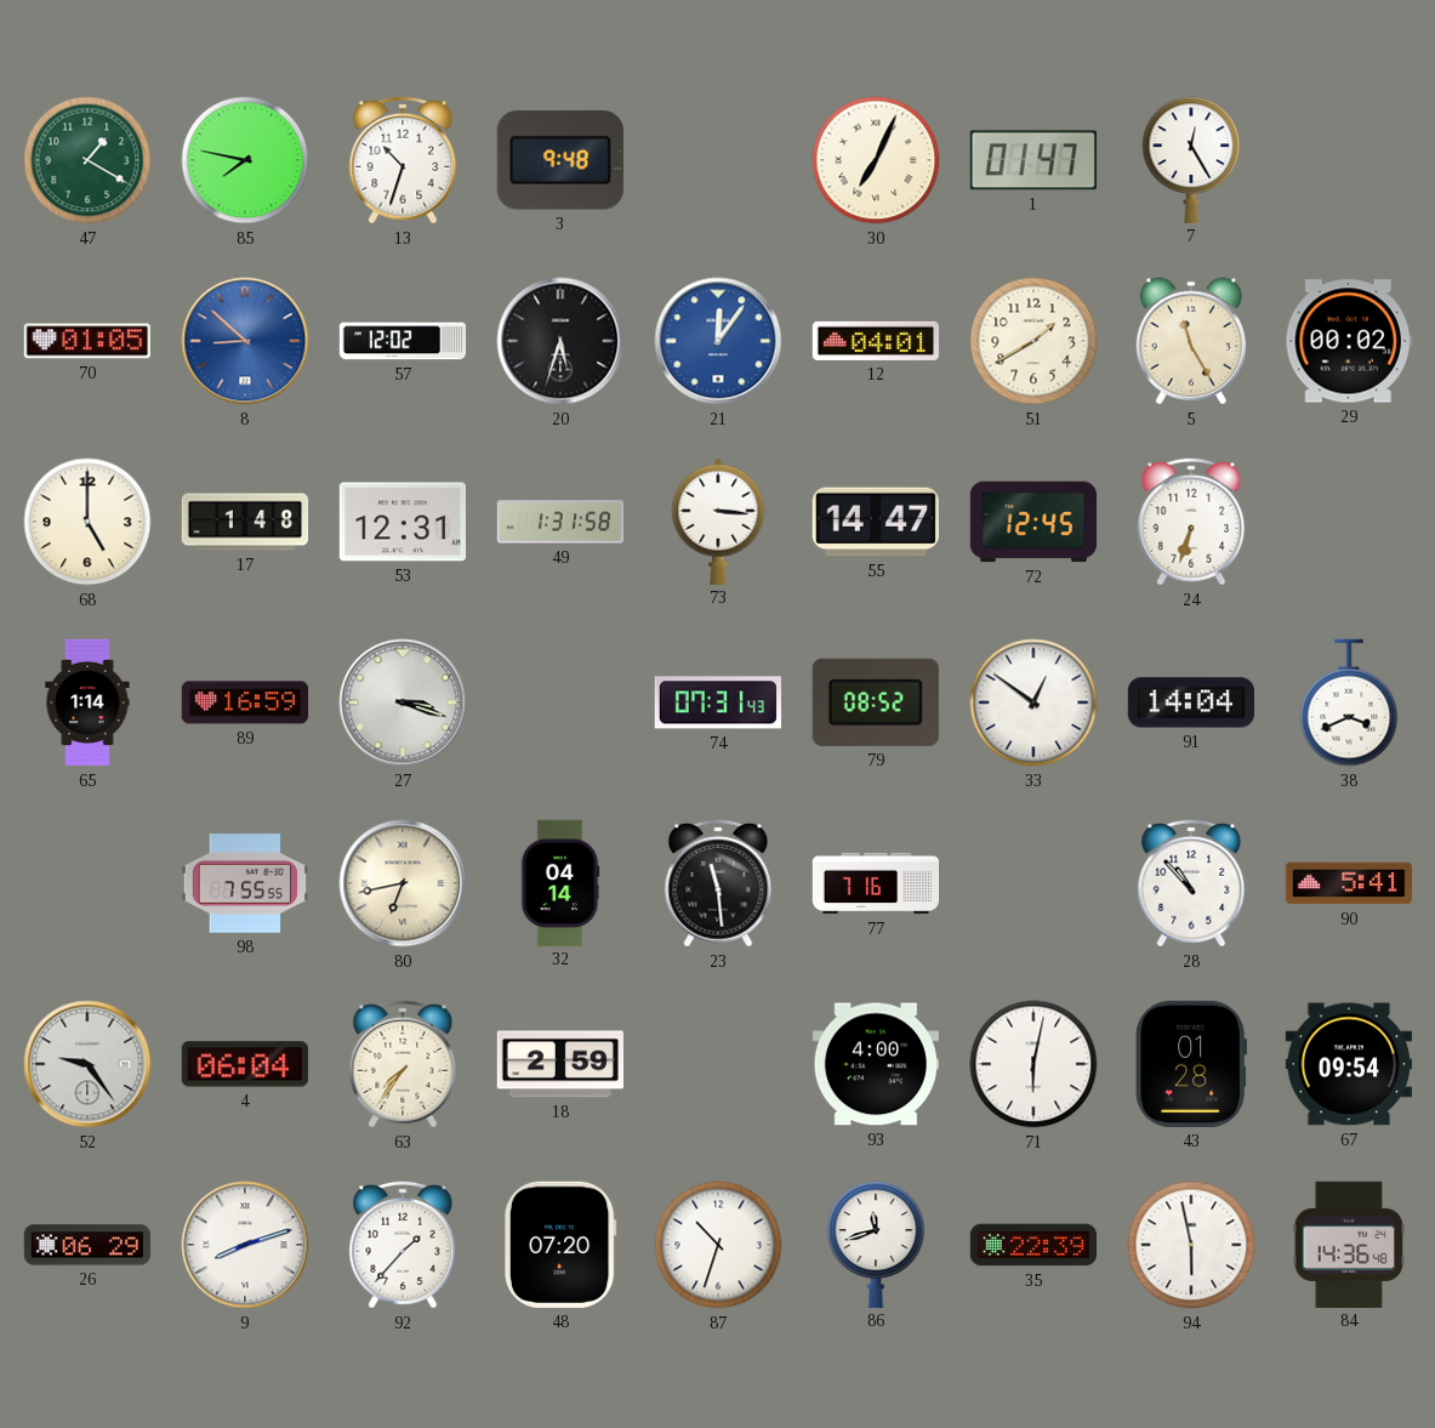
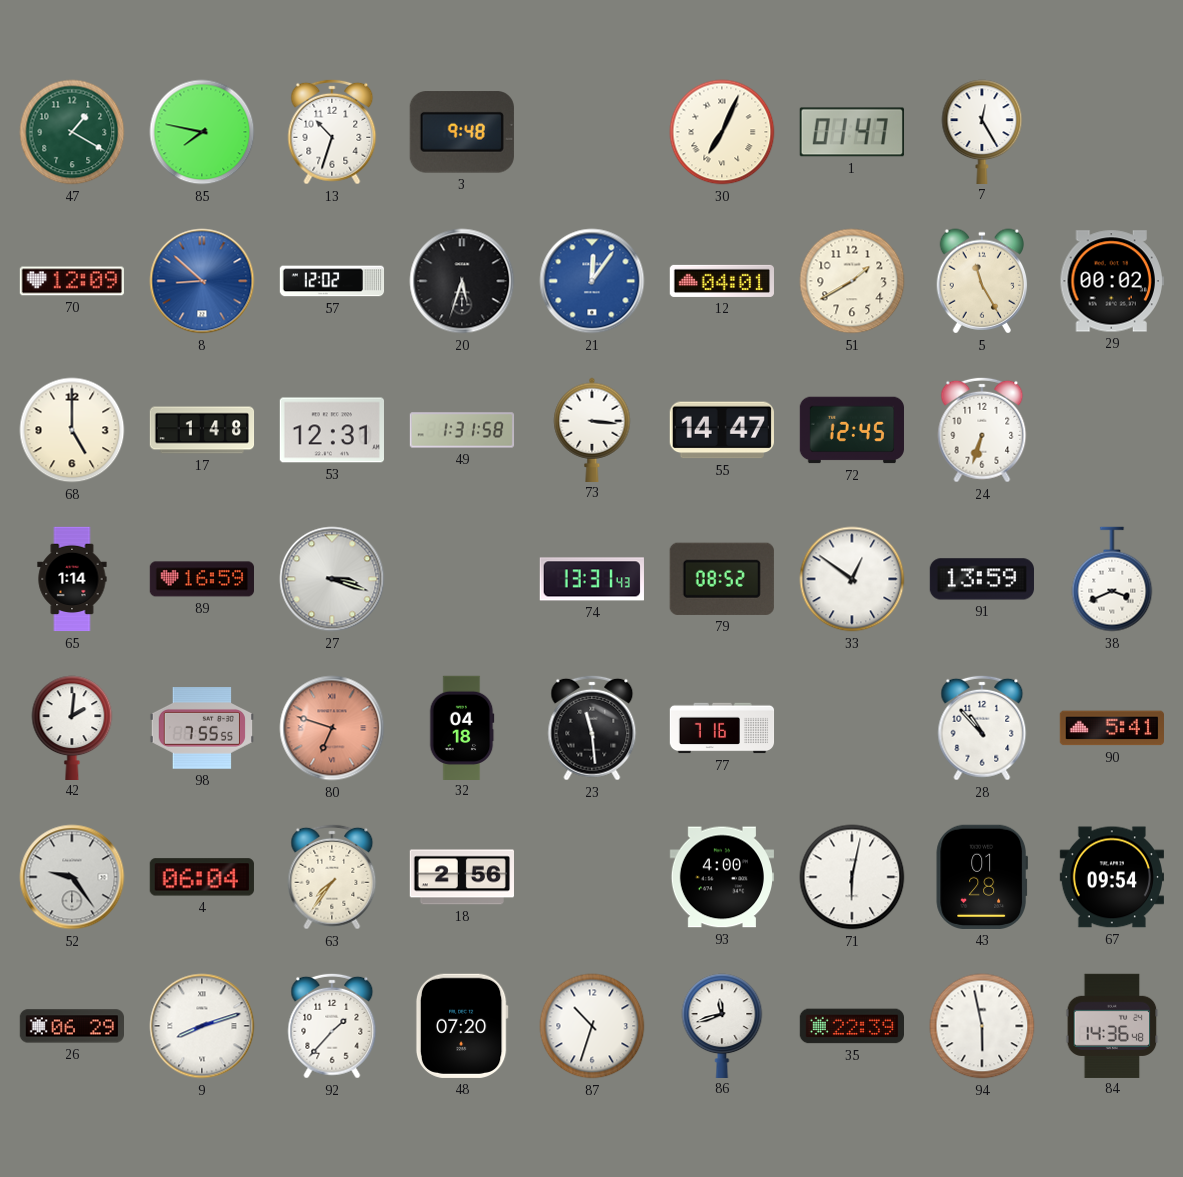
70: 01:05 -> 12:09 (71, 281)
74: 07:31 -> 13:31 (592, 579)
91: 14:04 -> 13:59 (981, 579)
42: none -> 2:01 (72, 727)
80: 6:43 -> 6:48 (332, 728)
80 dial: cream -> salmon (332, 728)
32: 04:14 -> 04:18 (462, 727)
18: 2:59 -> 2:56 (461, 877)
